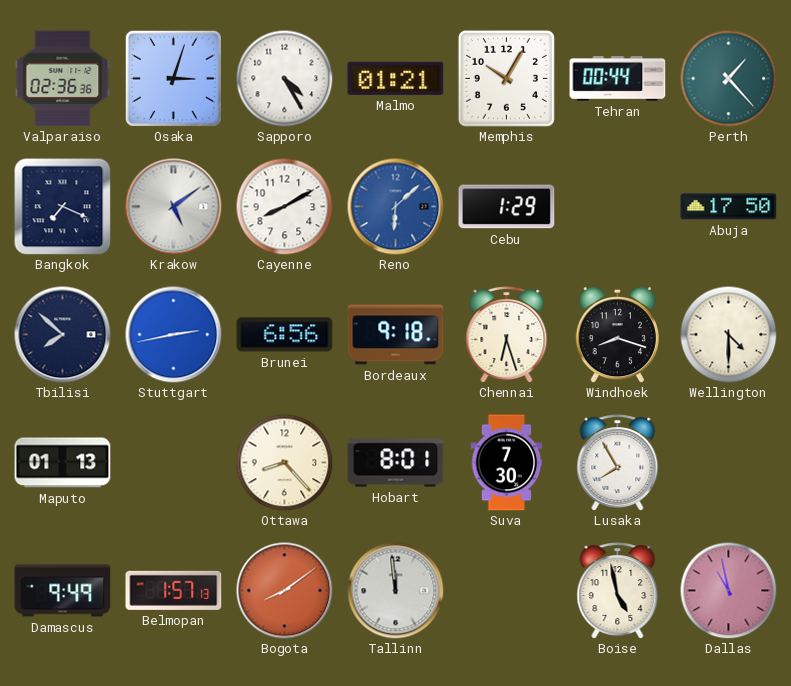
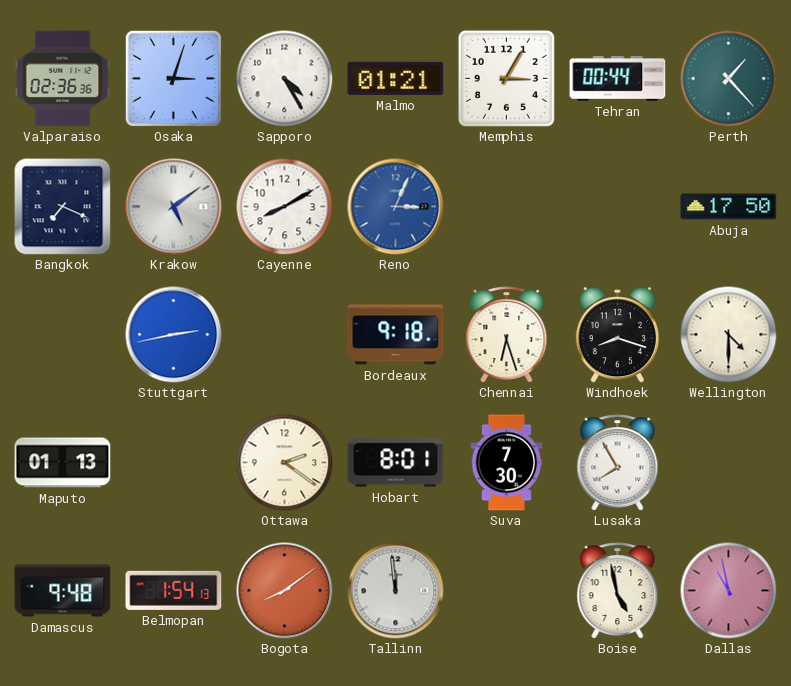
Memphis: 10:05 -> 3:05 (506, 78)
Reno: 6:08 -> 3:04 (396, 207)
Cebu: 1:29 -> none (507, 207)
Tbilisi: 7:52 -> none (63, 335)
Brunei: 6:56 -> none (285, 335)
Ottawa: 8:23 -> 2:21 (284, 462)
Damascus: 9:49 -> 9:48 (63, 591)
Belmopan: 1:57 -> 1:54 (174, 590)
